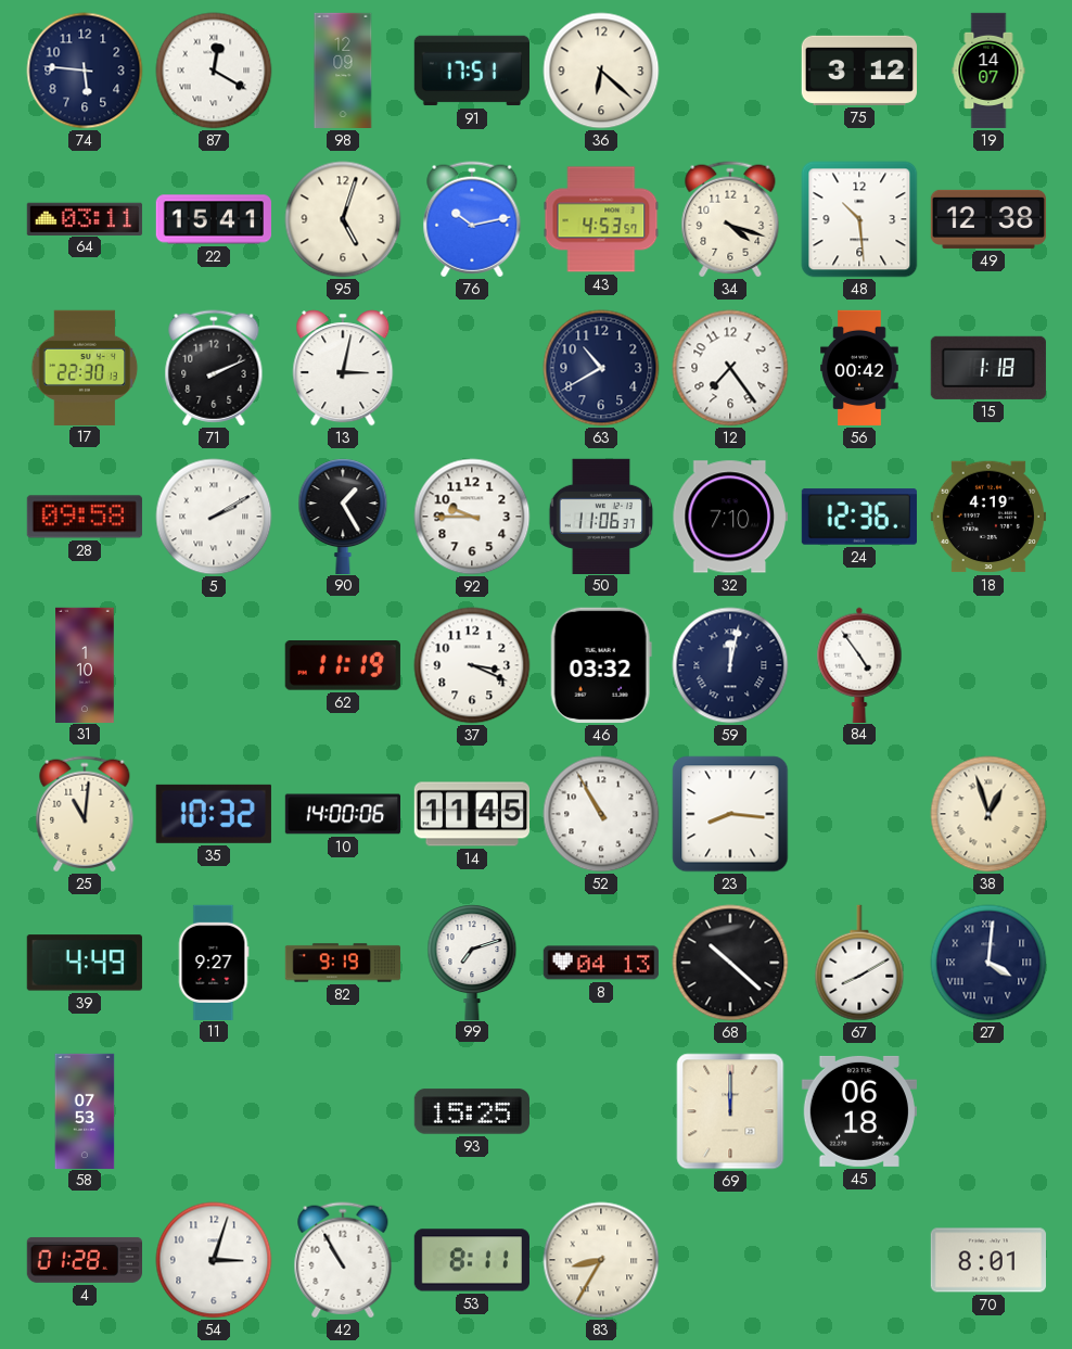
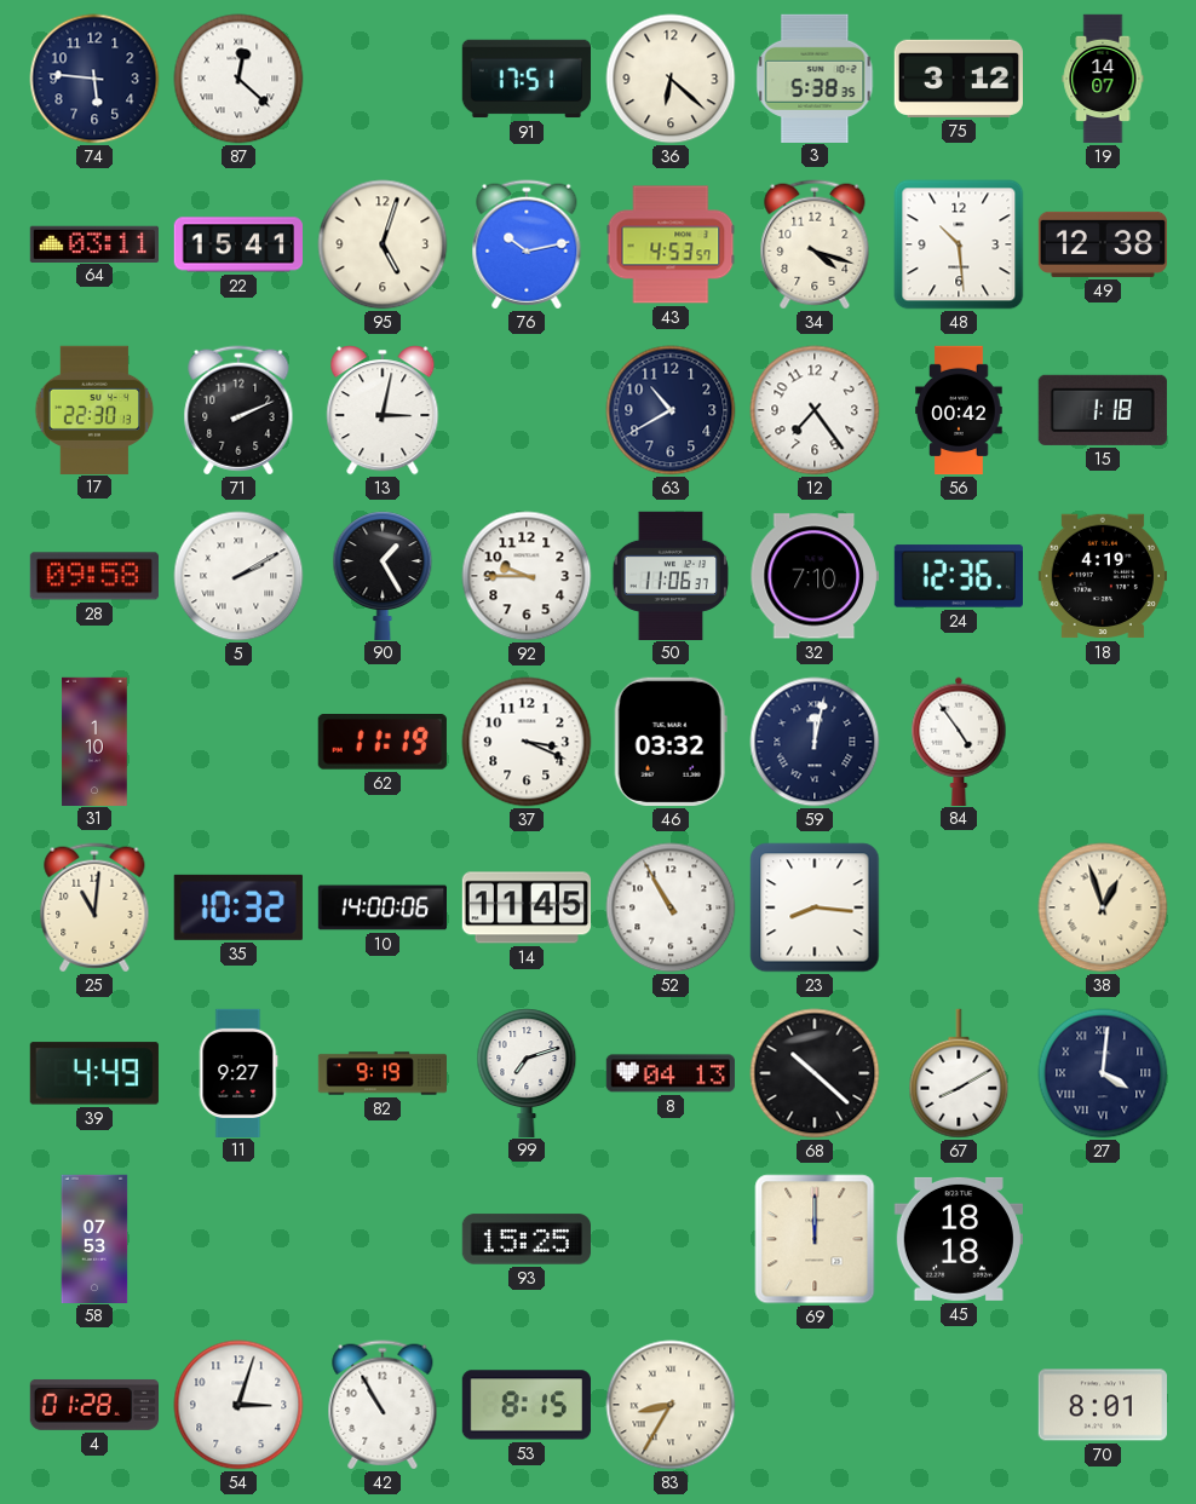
87: 12:20 -> 12:22 (238, 79)
98: 12:09 -> none (343, 71)
3: none -> 5:38 (815, 77)
45: 06:18 -> 18:18 (959, 1239)
53: 8:11 -> 8:15 (527, 1405)
